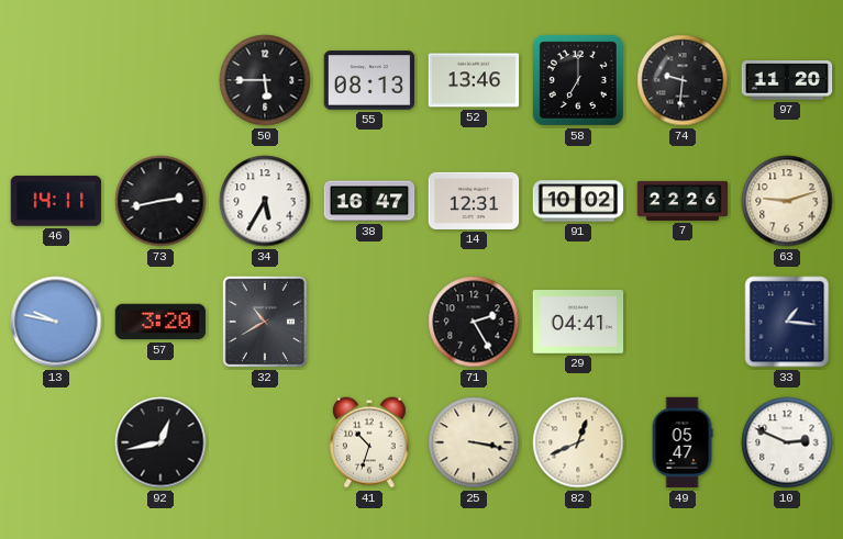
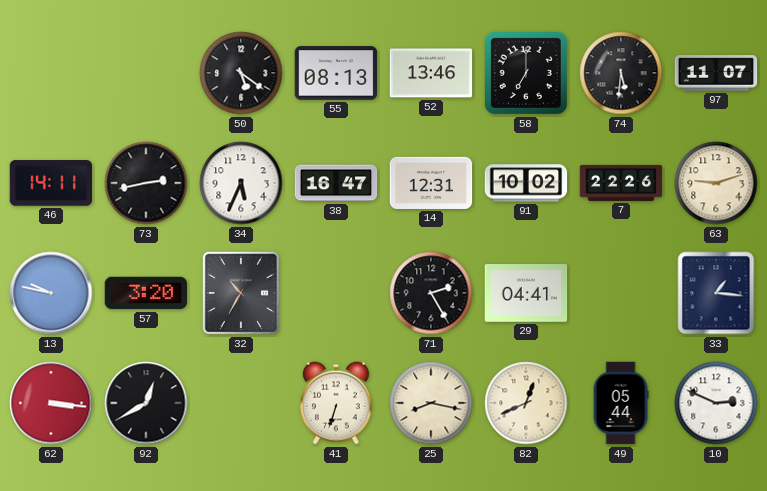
50: 5:45 -> 5:21 (241, 73)
74: 9:31 -> 5:31 (621, 73)
97: 11:20 -> 11:07 (716, 73)
34: 5:35 -> 5:34 (241, 183)
32: 10:40 -> 10:35 (240, 293)
62: none -> 3:16 (51, 403)
92: 12:43 -> 12:40 (146, 403)
41: 10:33 -> 6:33 (336, 403)
25: 3:17 -> 8:17 (431, 403)
49: 05:47 -> 05:44 (621, 403)
